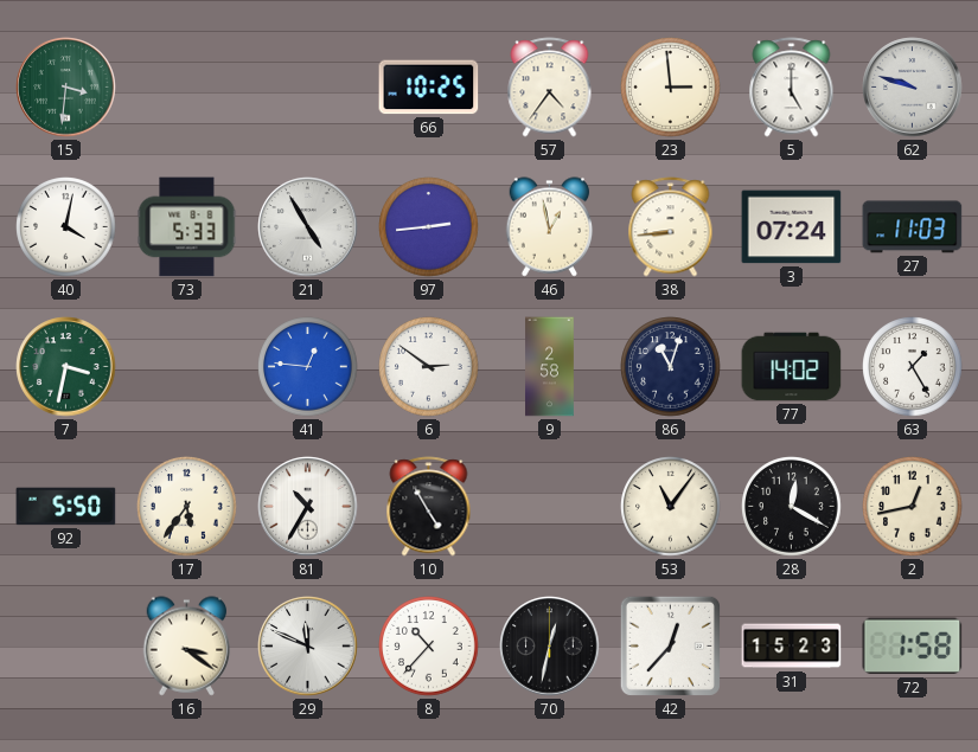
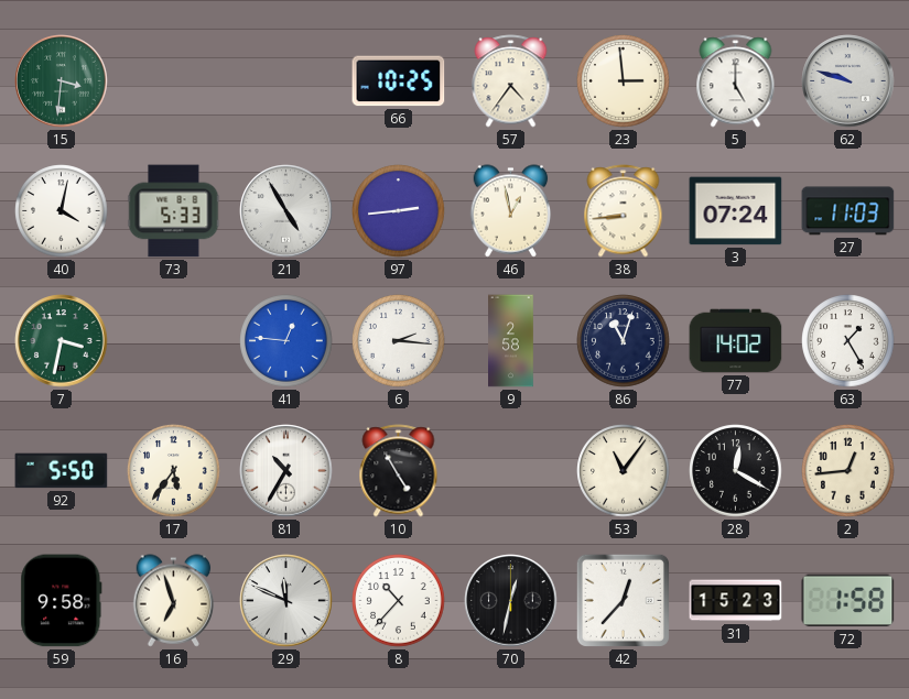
6: 2:51 -> 2:16 (399, 341)
2: 12:43 -> 12:44 (848, 471)
59: none -> 9:58 (62, 601)
16: 3:21 -> 6:57 (174, 601)
